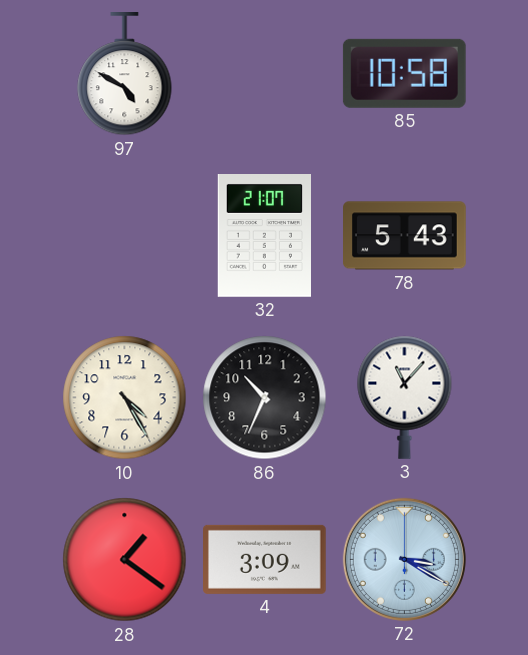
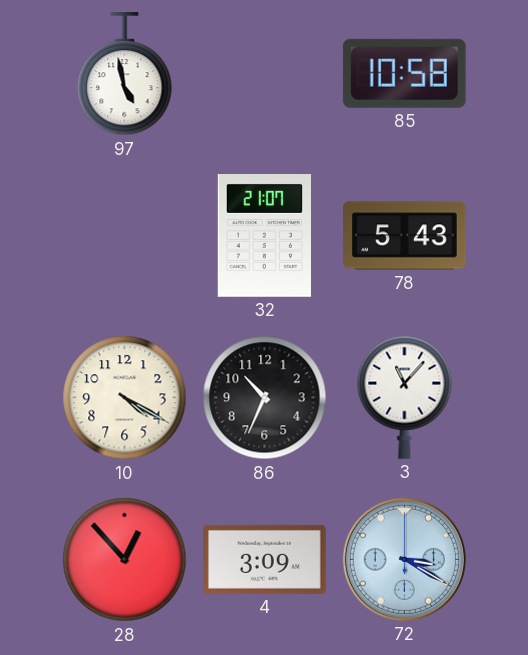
97: 4:50 -> 4:58 (125, 75)
10: 4:25 -> 4:20 (125, 398)
28: 1:21 -> 12:53 (125, 560)
